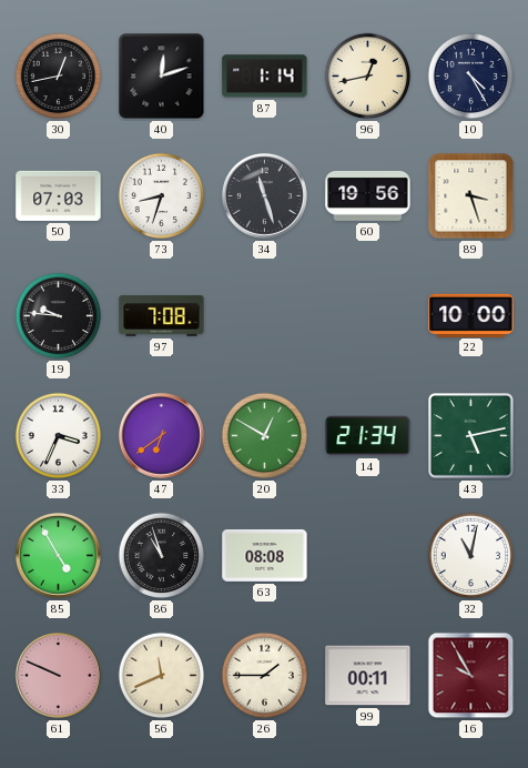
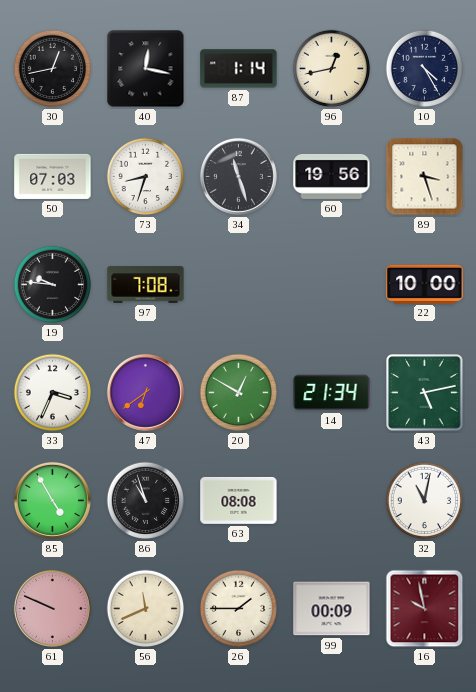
40: 12:12 -> 12:17 (146, 69)
99: 00:11 -> 00:09 (332, 609)
16: 9:55 -> 9:58 (425, 609)
